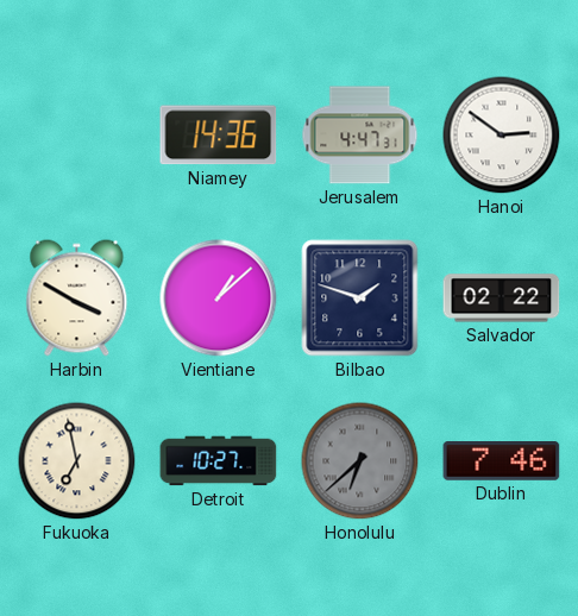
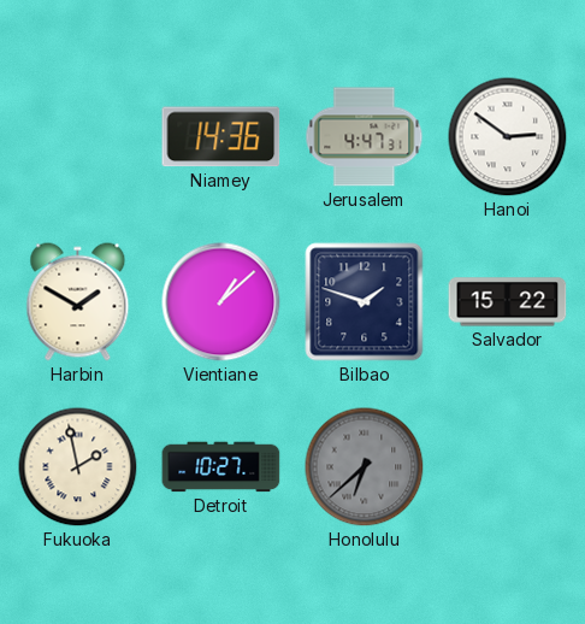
Harbin: 3:50 -> 1:50 (78, 302)
Salvador: 02:22 -> 15:22 (508, 302)
Fukuoka: 6:58 -> 1:58 (78, 467)
Dublin: 7:46 -> none (502, 461)
